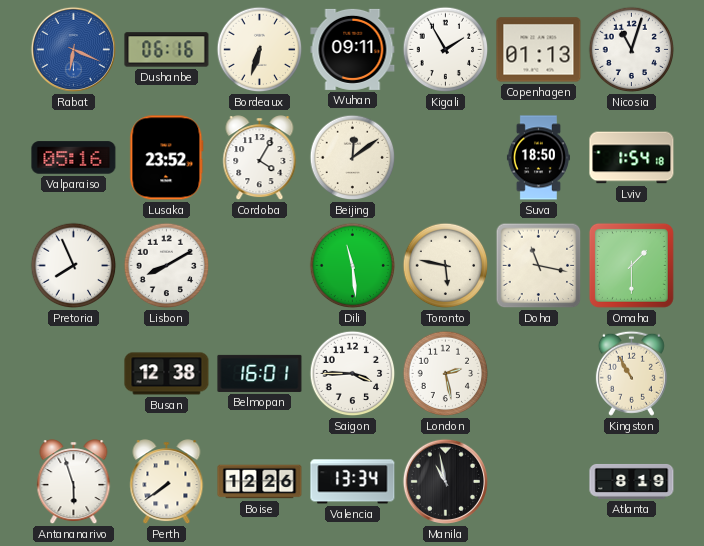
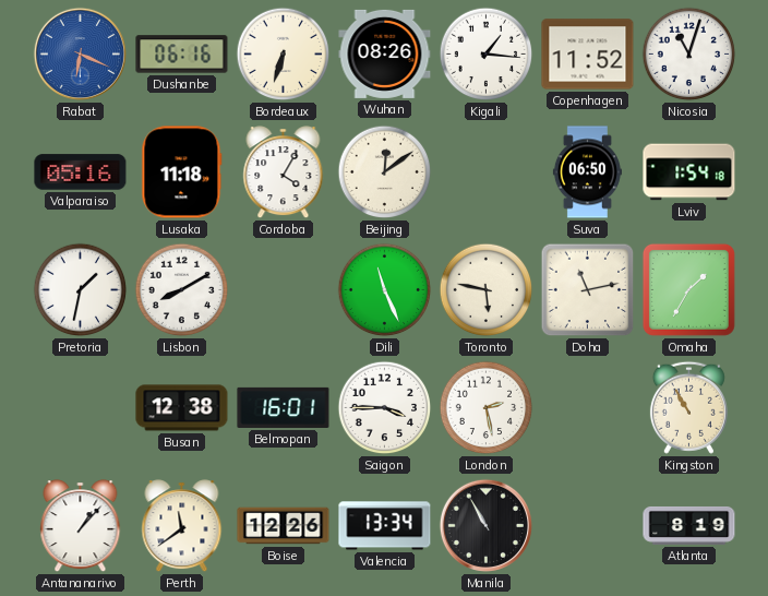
Wuhan: 09:11 -> 08:26 (385, 53)
Kigali: 1:55 -> 1:16 (487, 55)
Copenhagen: 01:13 -> 11:52 (588, 55)
Lusaka: 23:52 -> 11:18 (182, 172)
Suva: 18:50 -> 06:50 (587, 172)
Pretoria: 7:56 -> 1:32 (81, 290)
Dili: 11:29 -> 11:26 (385, 290)
Doha: 11:17 -> 11:13 (588, 290)
Omaha: 1:30 -> 1:35 (688, 289)
Antananarivo: 5:57 -> 1:07 (81, 526)
Perth: 7:39 -> 11:39 (182, 526)
Manila: 10:58 -> 10:55 (485, 525)
